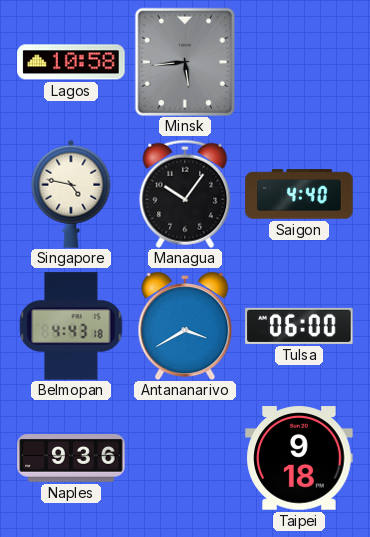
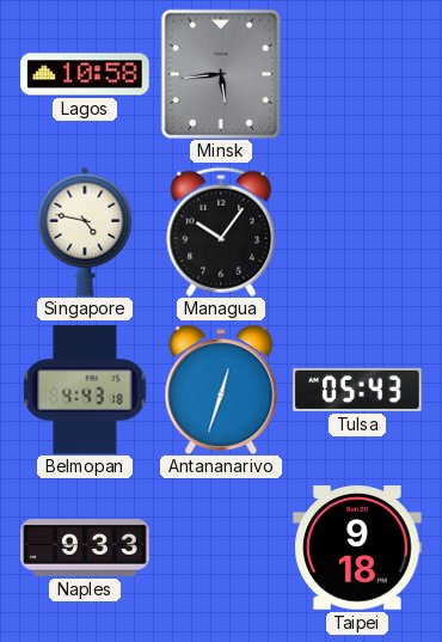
Saigon: 4:40 -> none (299, 194)
Antananarivo: 3:40 -> 12:33 (221, 390)
Tulsa: 06:00 -> 05:43 (357, 390)
Naples: 9:36 -> 9:33 (85, 548)
